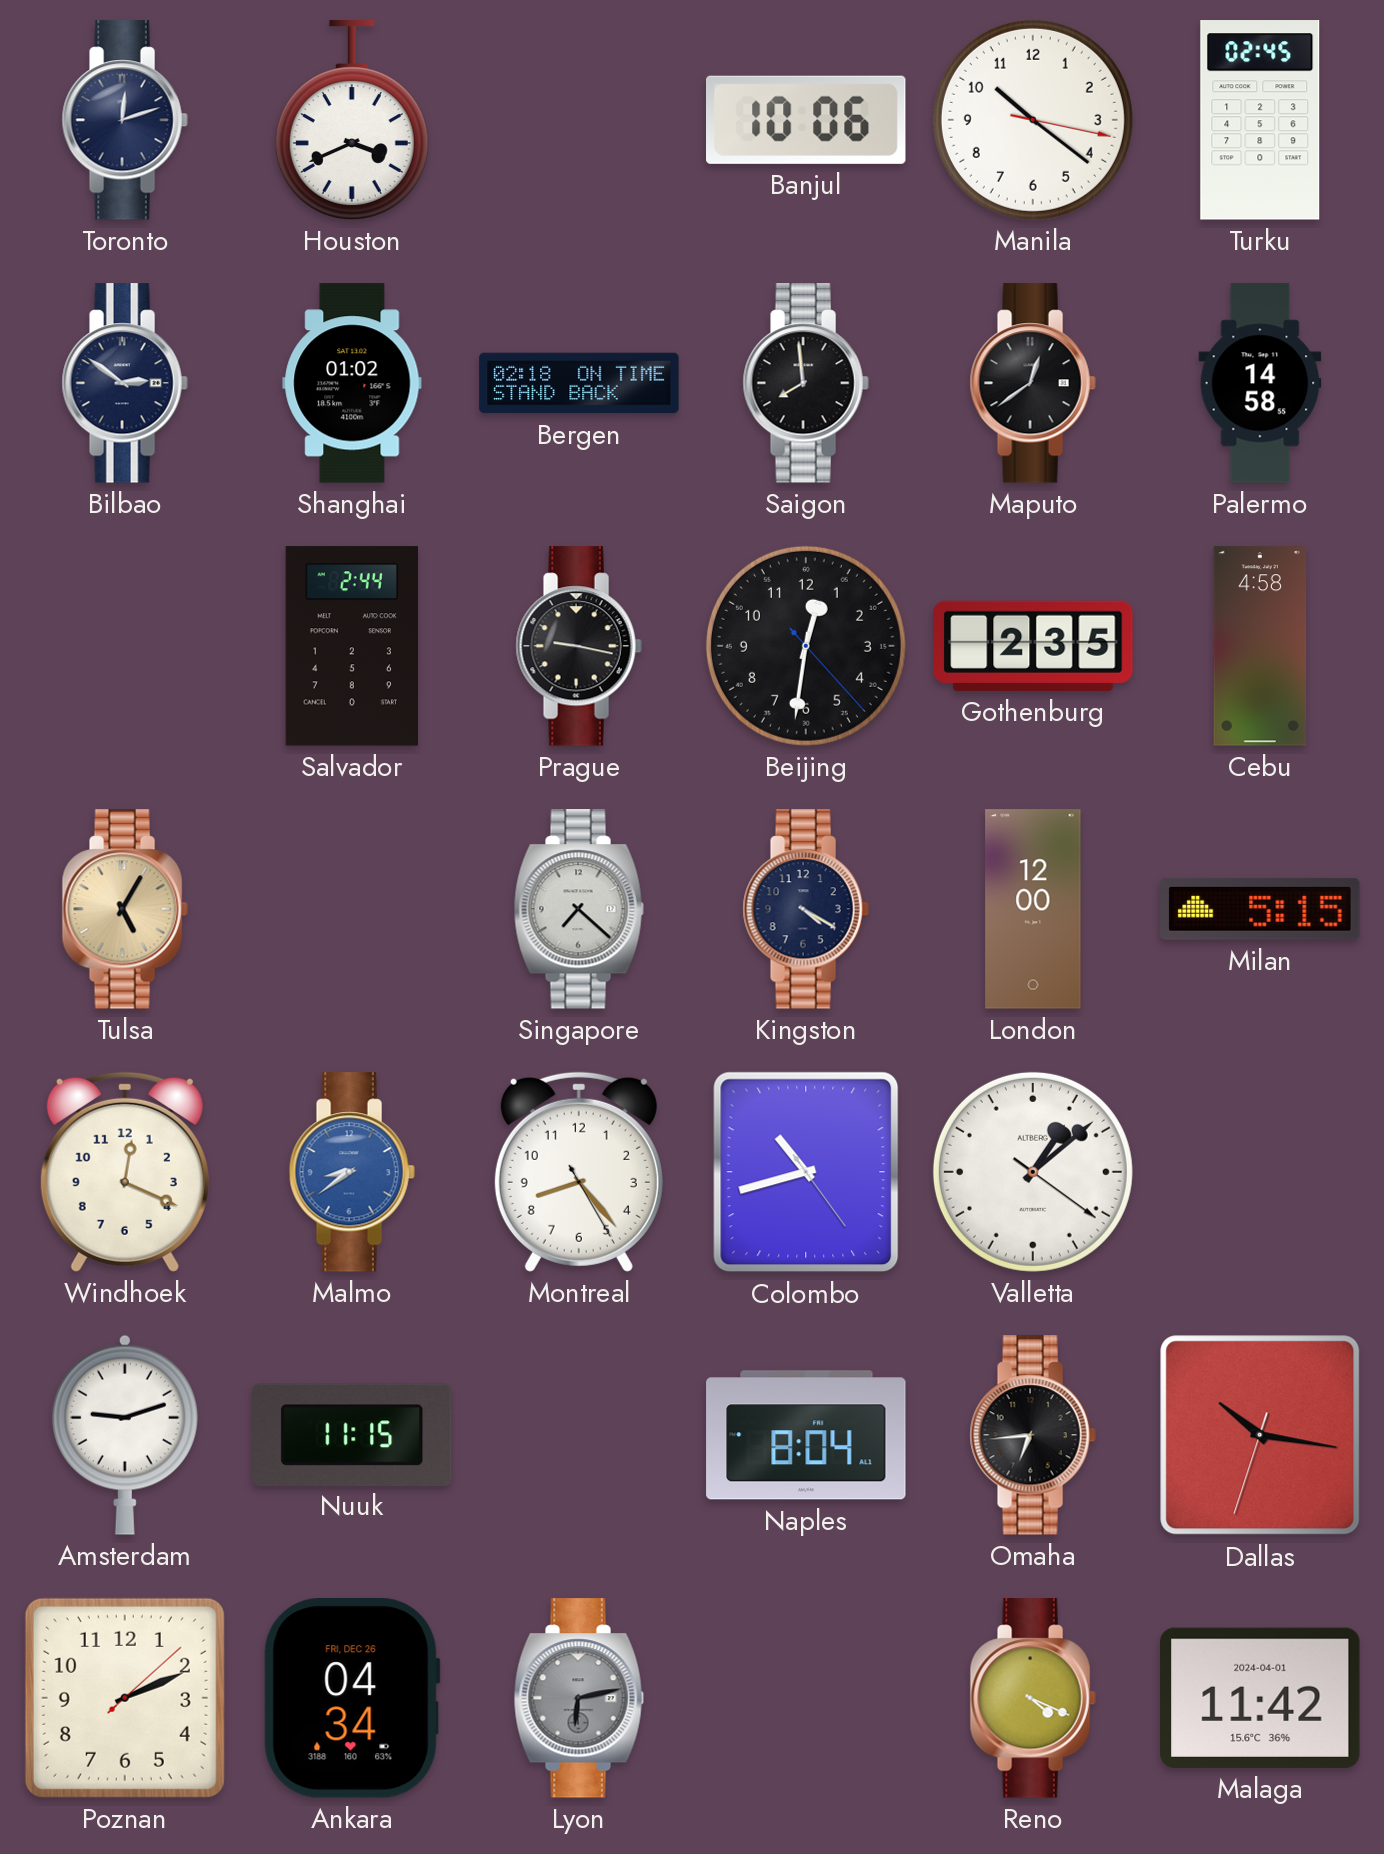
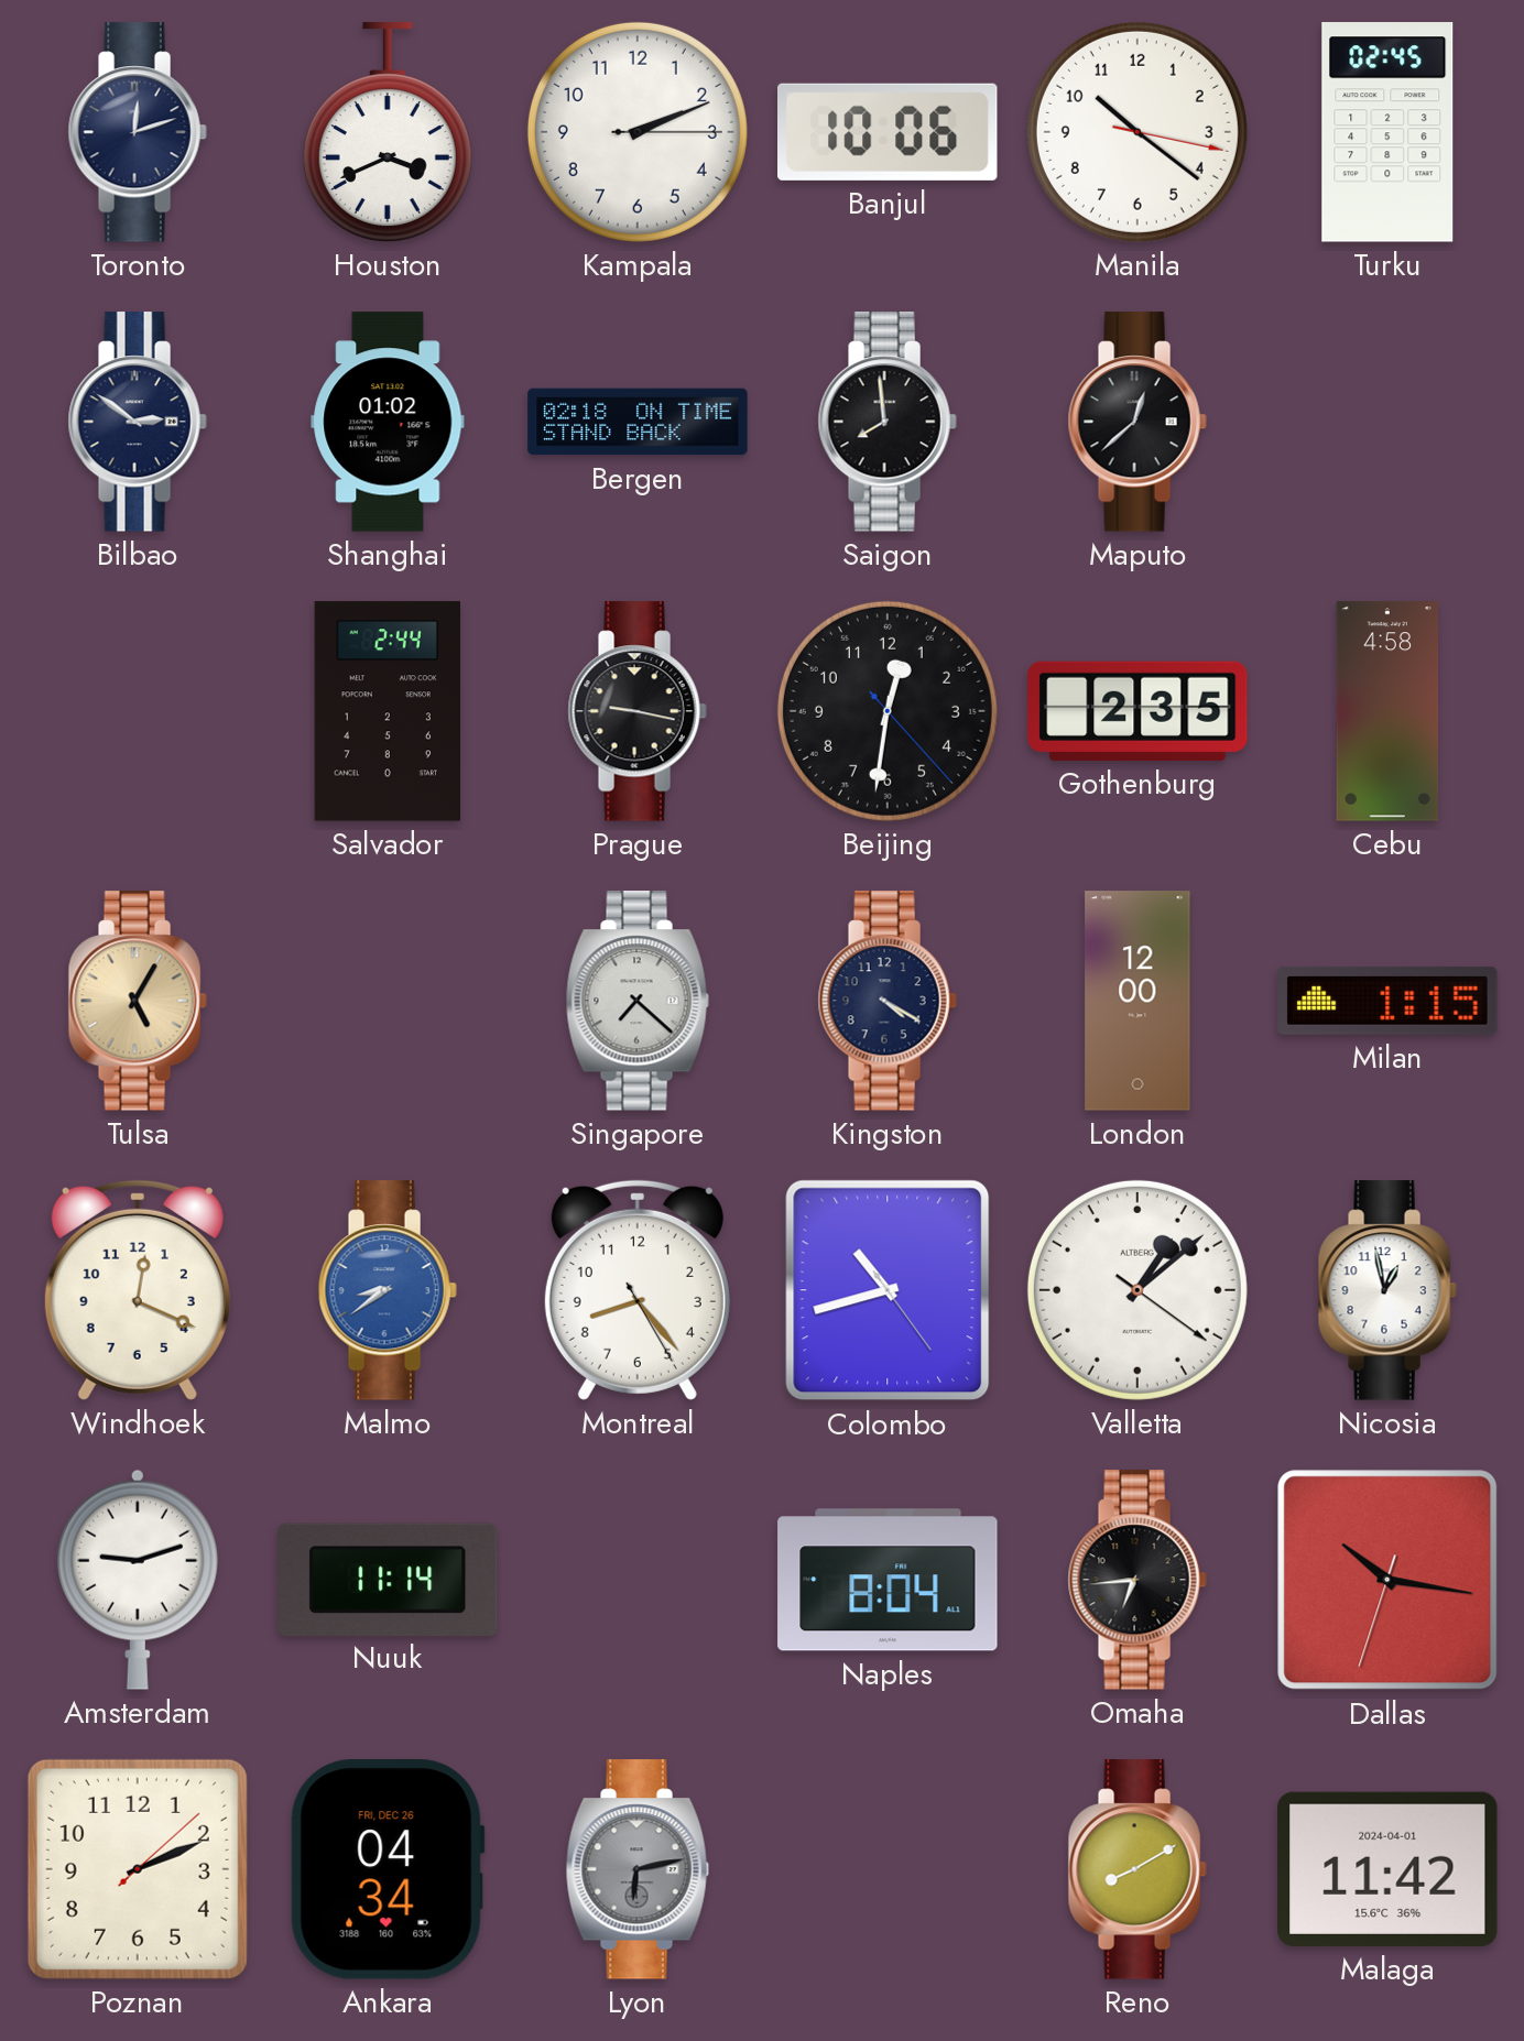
Kampala: none -> 2:11 (638, 132)
Maputo: 12:39 -> 12:38 (1137, 422)
Palermo: 14:58 -> none (1260, 383)
Milan: 5:15 -> 1:15 (1387, 1001)
Nicosia: none -> 12:58 (1387, 1290)
Nuuk: 11:15 -> 11:14 (389, 1579)
Reno: 4:19 -> 8:10 (1137, 1869)
